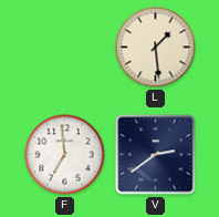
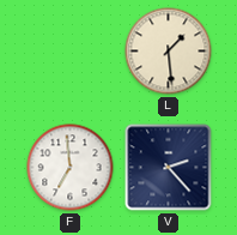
V: 2:39 -> 2:23 (169, 168)
